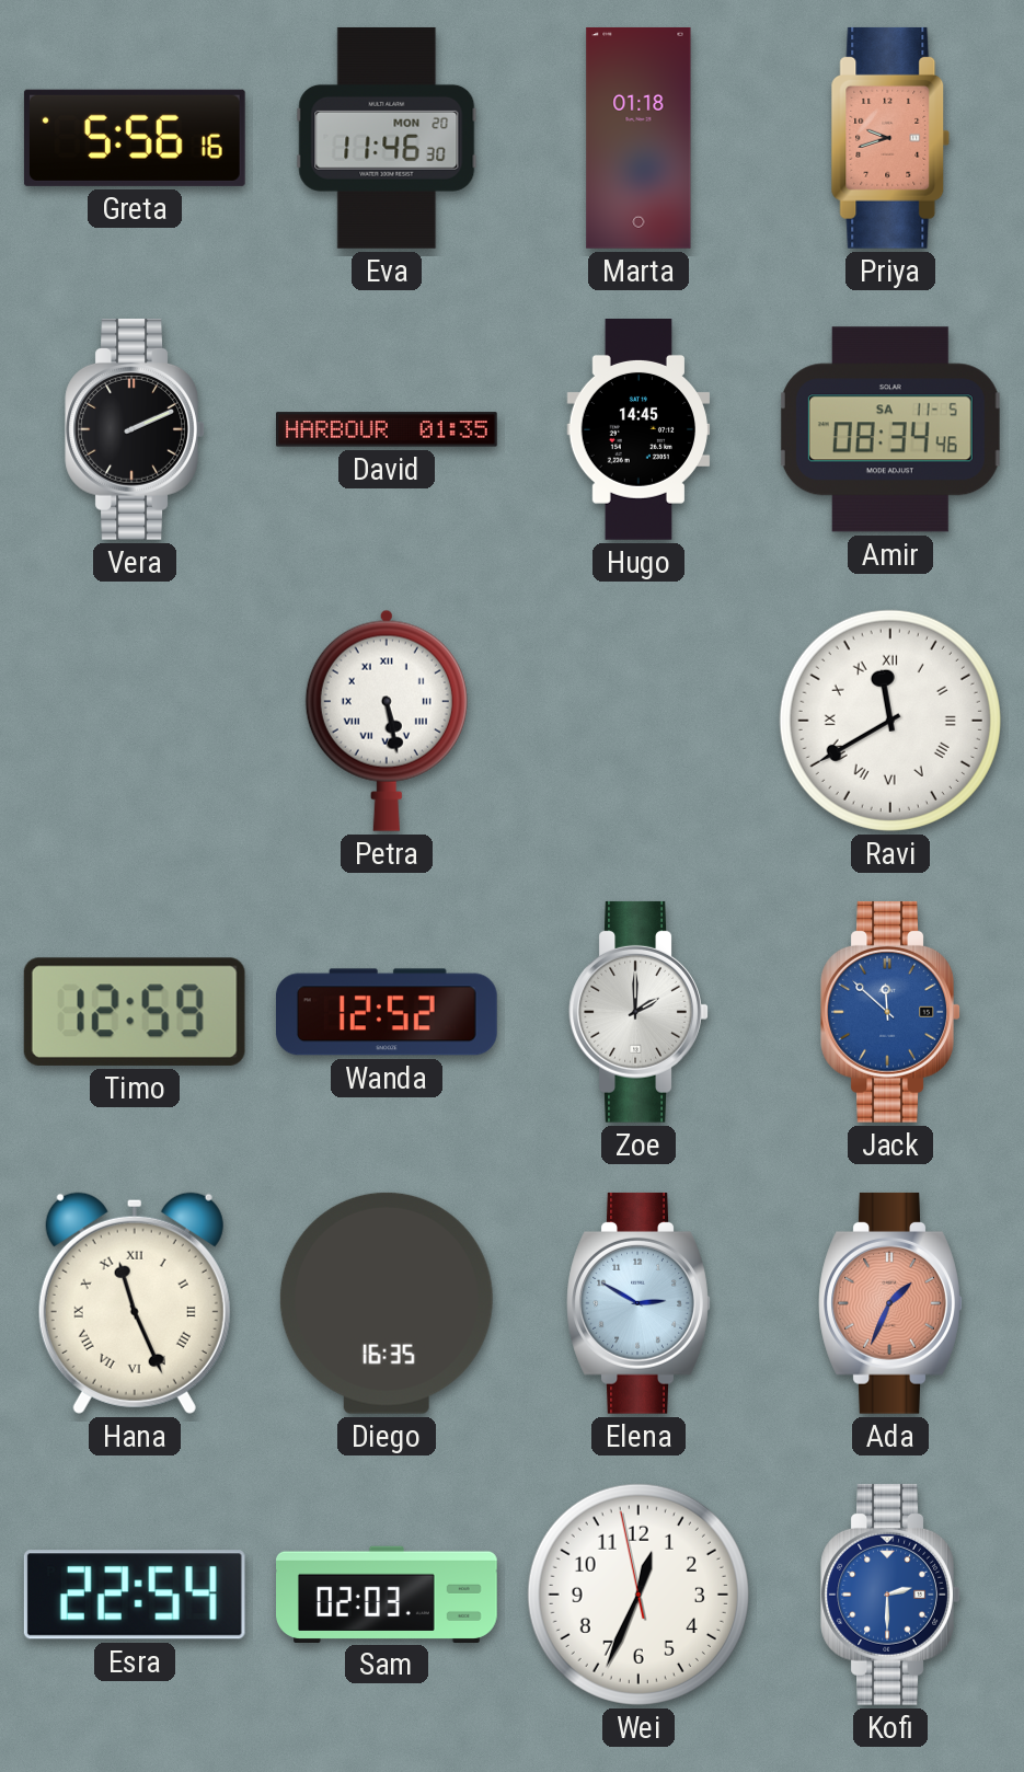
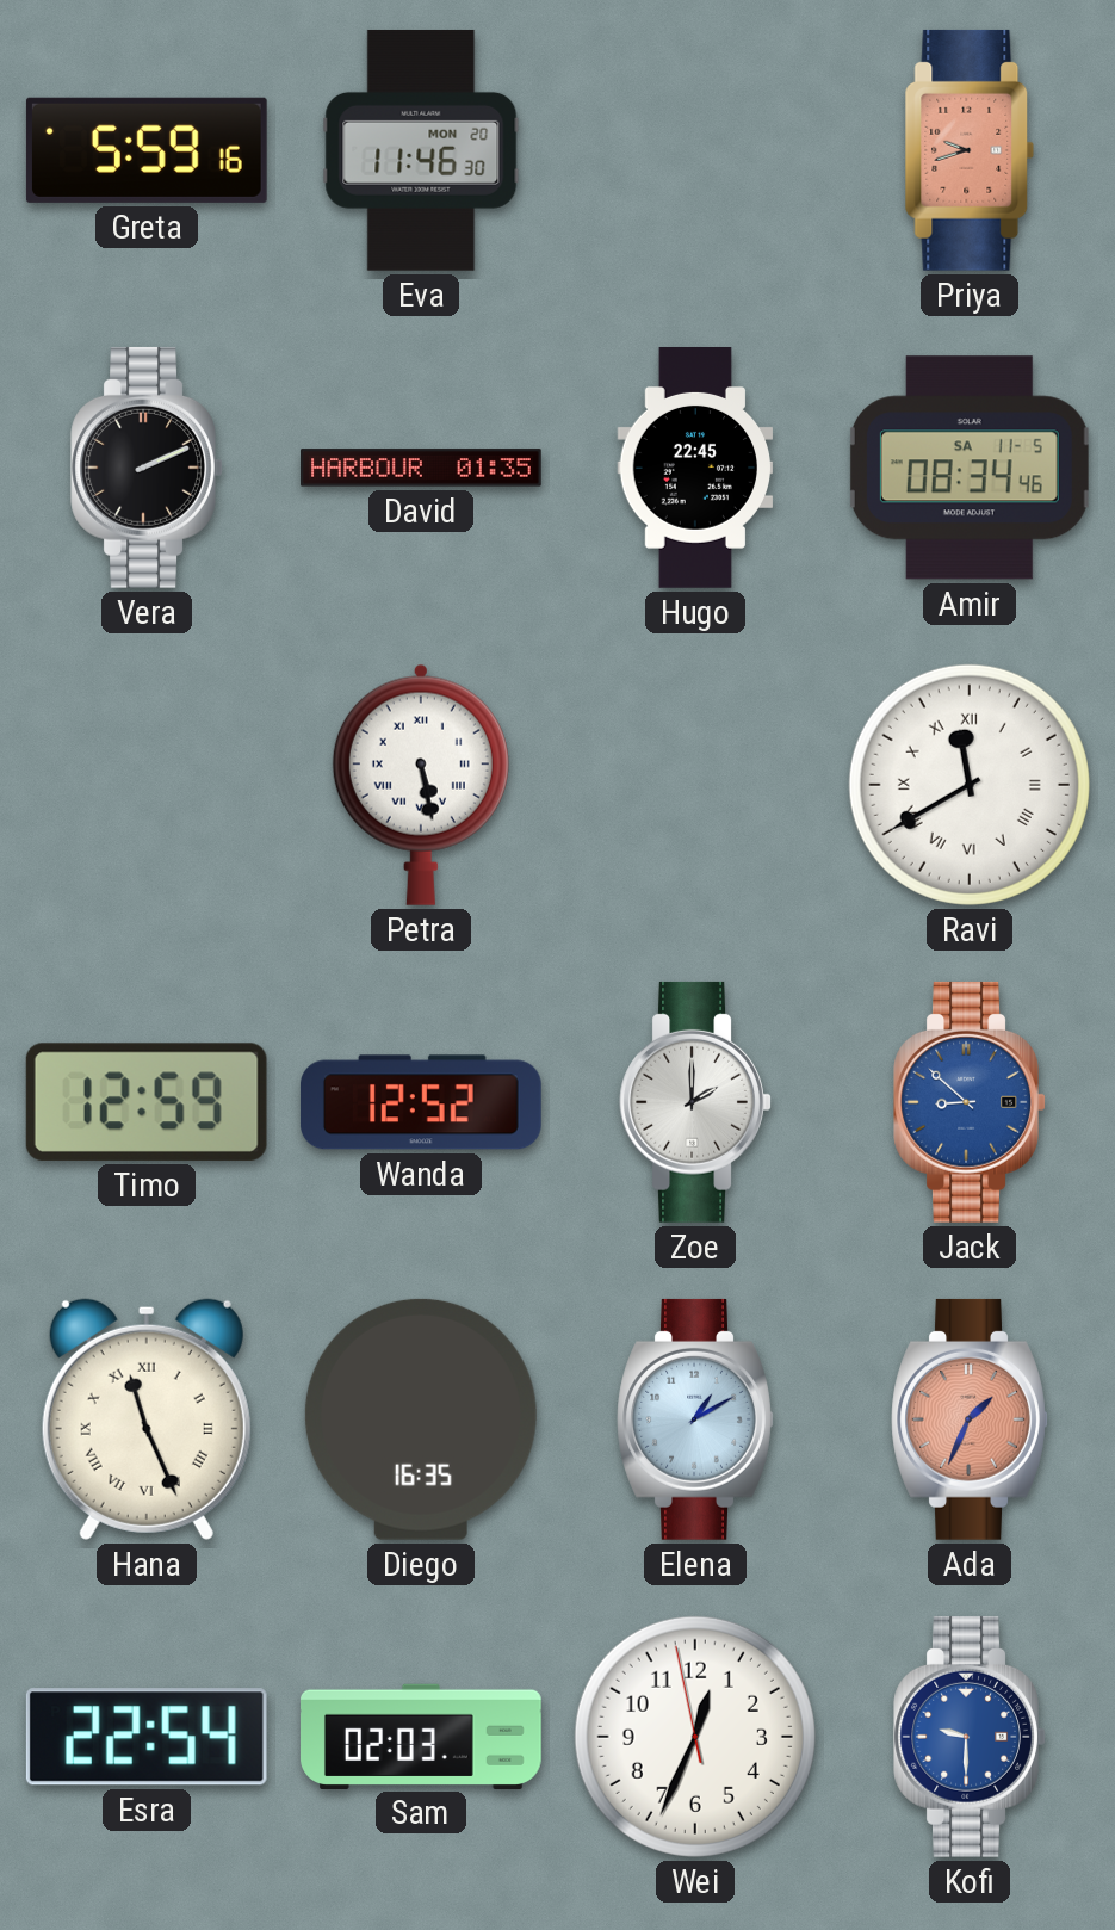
Greta: 5:56 -> 5:59 (147, 150)
Marta: 01:18 -> none (638, 138)
Hugo: 14:45 -> 22:45 (695, 469)
Jack: 11:52 -> 8:52 (970, 1102)
Elena: 2:50 -> 1:10 (695, 1419)
Kofi: 2:30 -> 9:30 (970, 1737)
